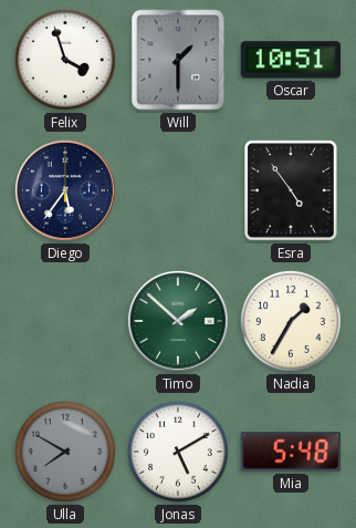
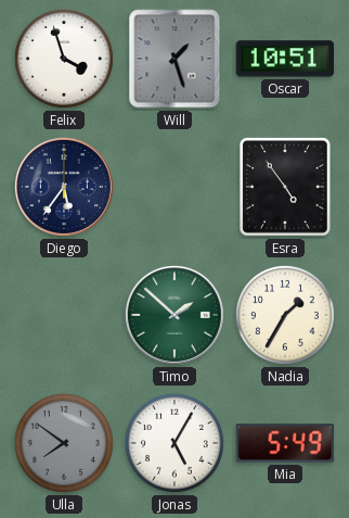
Will: 1:30 -> 1:27 (174, 59)
Ulla: 7:50 -> 7:51 (64, 443)
Jonas: 5:10 -> 5:05 (174, 443)
Mia: 5:48 -> 5:49 (285, 443)
